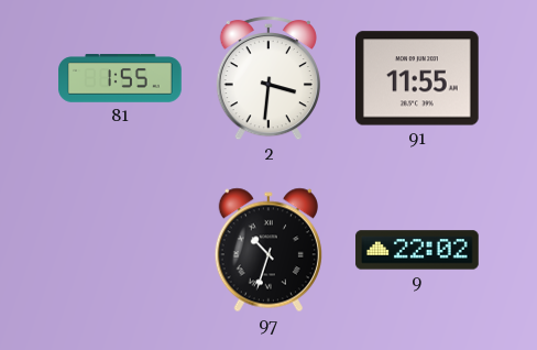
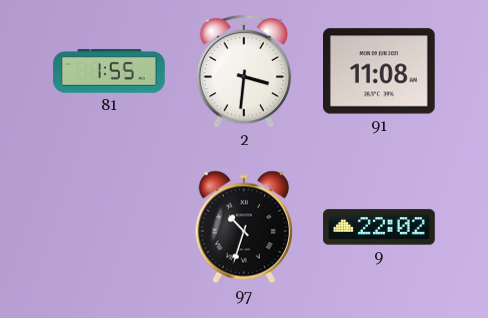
91: 11:55 -> 11:08 (380, 71)
